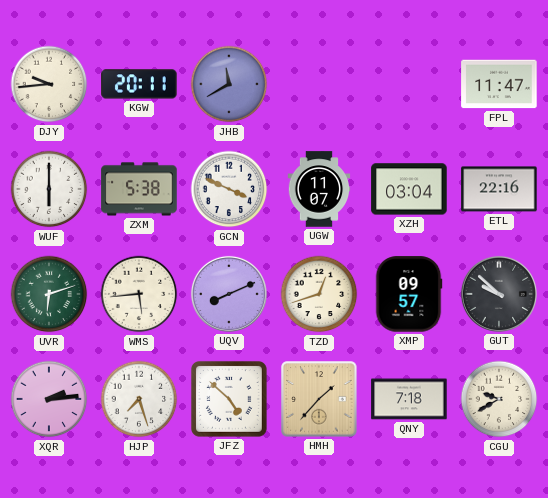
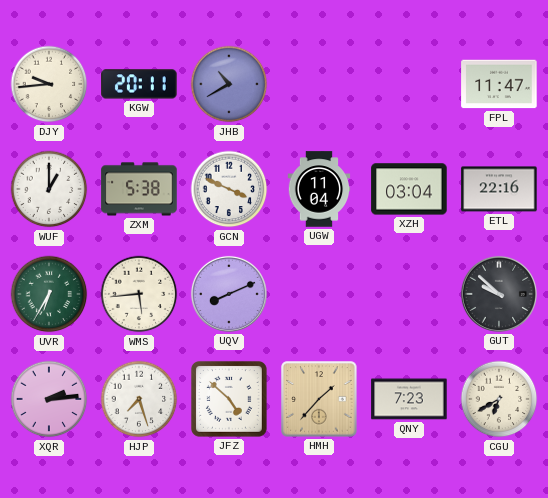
JHB: 11:40 -> 10:40 (229, 84)
WUF: 6:00 -> 1:00 (49, 189)
UGW: 11:07 -> 11:04 (319, 189)
UVR: 6:12 -> 6:35 (49, 294)
TZD: 12:42 -> none (319, 294)
XMP: 09:57 -> none (409, 294)
QNY: 7:18 -> 7:23 (409, 399)
CGU: 9:40 -> 6:40 (499, 399)
